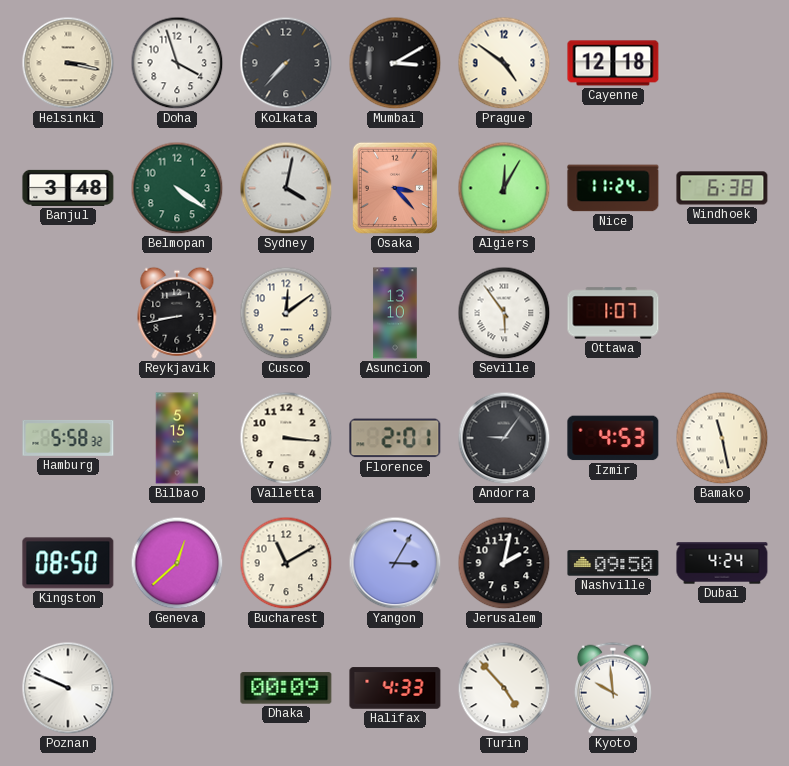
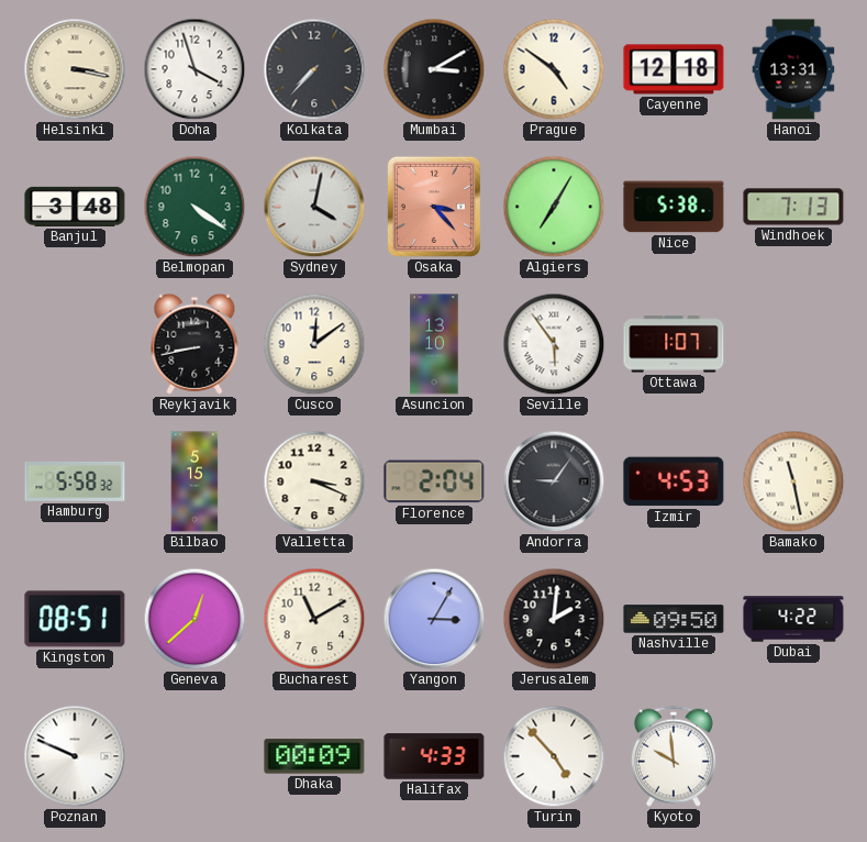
Hanoi: none -> 13:31 (793, 69)
Algiers: 12:05 -> 7:05 (554, 207)
Nice: 11:24 -> 5:38 (674, 207)
Windhoek: 6:38 -> 7:13 (793, 207)
Valletta: 3:16 -> 3:19 (314, 481)
Florence: 2:01 -> 2:04 (434, 481)
Kingston: 08:50 -> 08:51 (75, 619)
Jerusalem: 2:02 -> 2:01 (554, 619)
Dubai: 4:24 -> 4:22 (793, 619)
